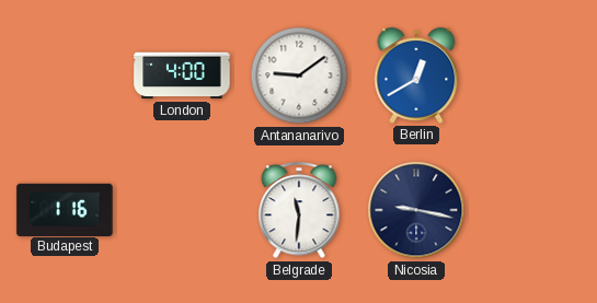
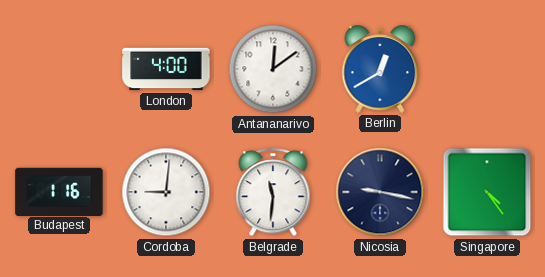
Antananarivo: 9:09 -> 12:09 (273, 69)
Cordoba: none -> 9:01 (166, 192)
Singapore: none -> 4:24 (487, 192)
